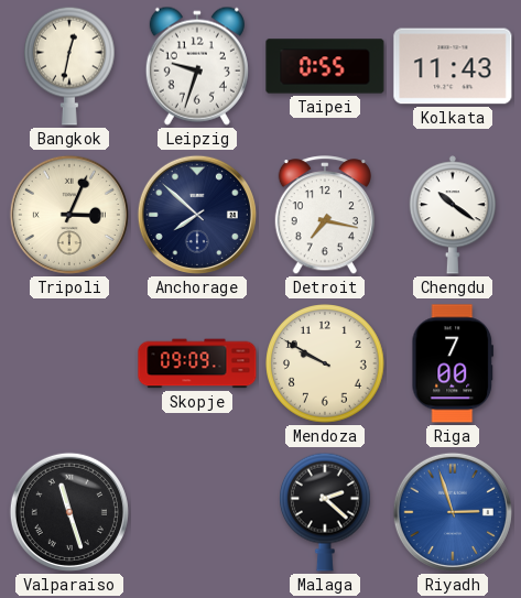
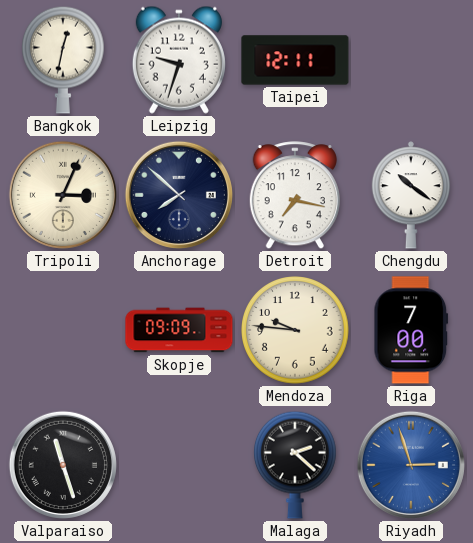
Taipei: 0:55 -> 12:11 (295, 60)
Kolkata: 11:43 -> none (453, 66)
Mendoza: 9:50 -> 9:46 (295, 330)
